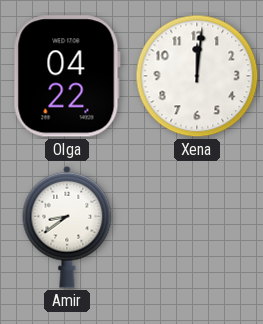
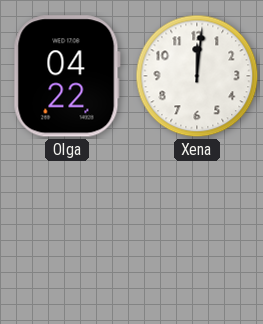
Amir: 8:39 -> none (67, 227)
